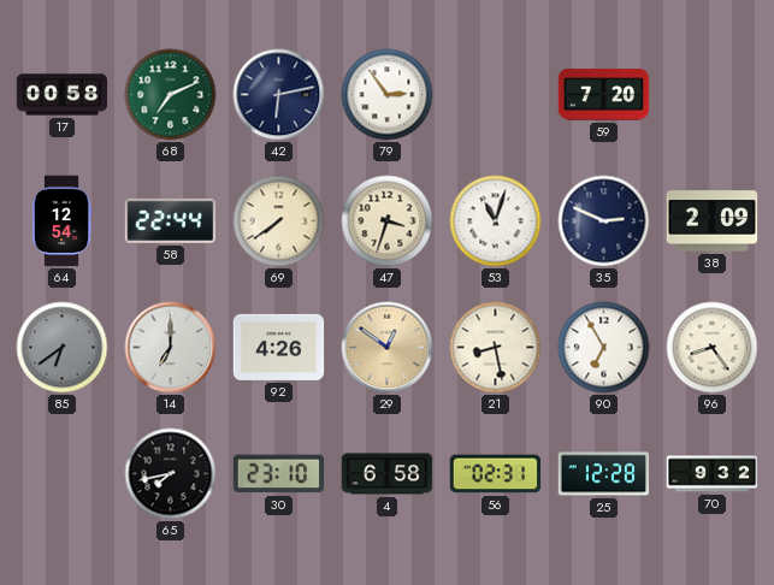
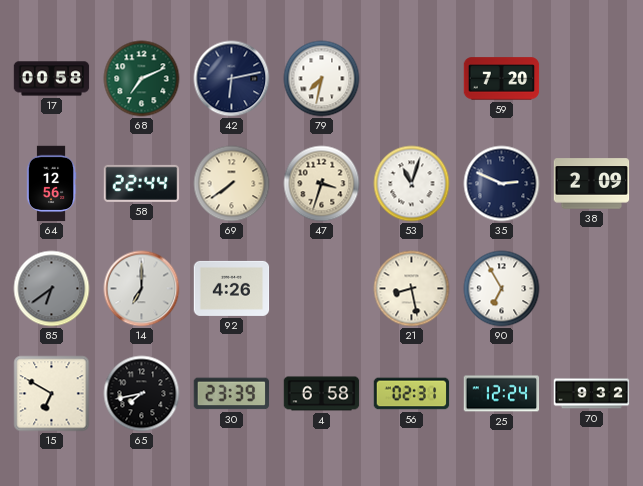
79: 2:54 -> 7:32 (322, 79)
64: 12:54 -> 12:56 (51, 184)
29: 12:51 -> none (388, 348)
96: 8:24 -> none (713, 348)
15: none -> 6:50 (52, 394)
30: 23:10 -> 23:39 (232, 394)
25: 12:28 -> 12:24 (502, 394)
